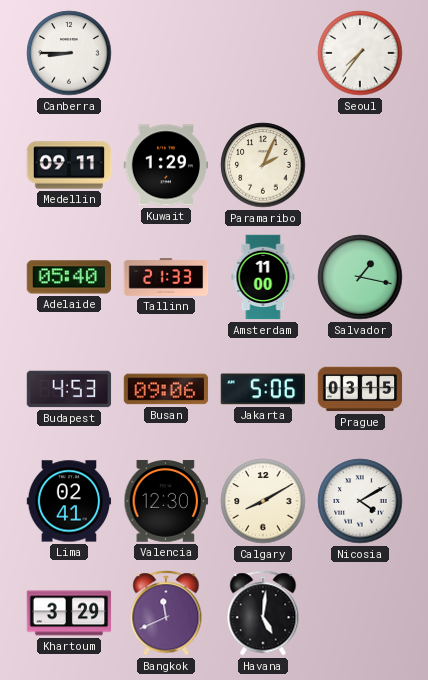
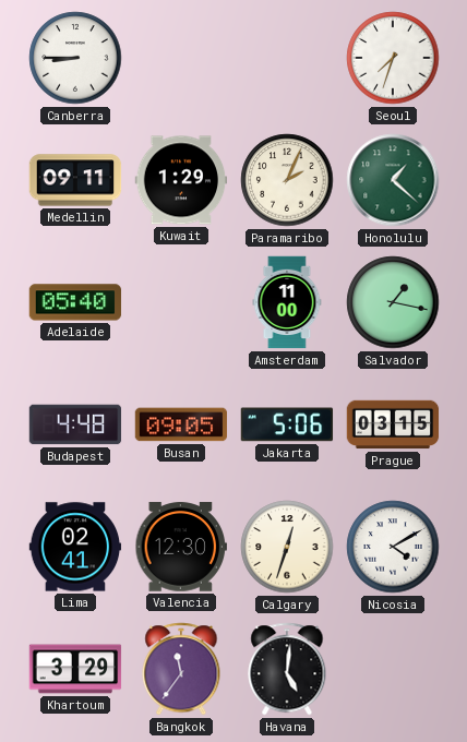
Seoul: 7:36 -> 7:33 (393, 58)
Honolulu: none -> 1:22 (393, 180)
Tallinn: 21:33 -> none (166, 278)
Budapest: 4:53 -> 4:48 (75, 424)
Busan: 09:06 -> 09:05 (181, 424)
Calgary: 8:10 -> 12:33 (287, 547)
Bangkok: 11:41 -> 11:36 (181, 669)
